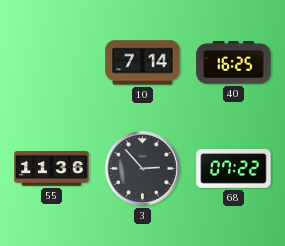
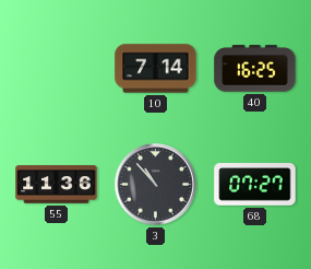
3: 2:53 -> 10:53 (156, 185)
68: 07:22 -> 07:27 (255, 185)
